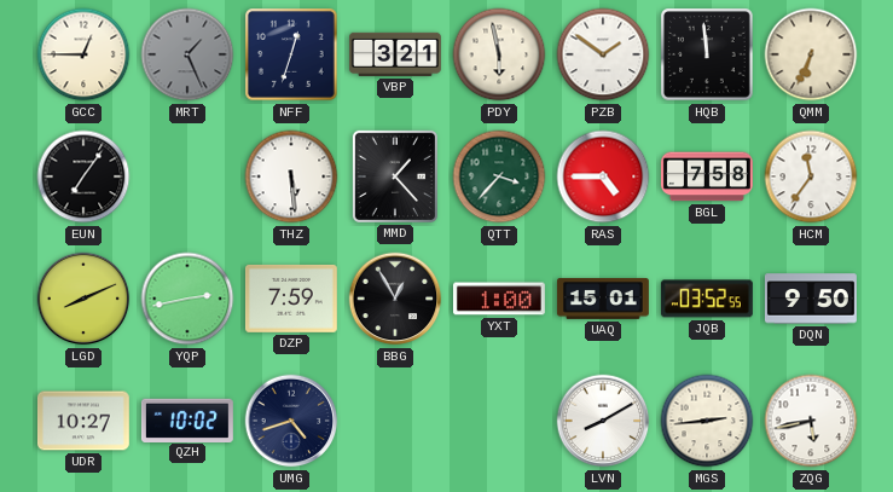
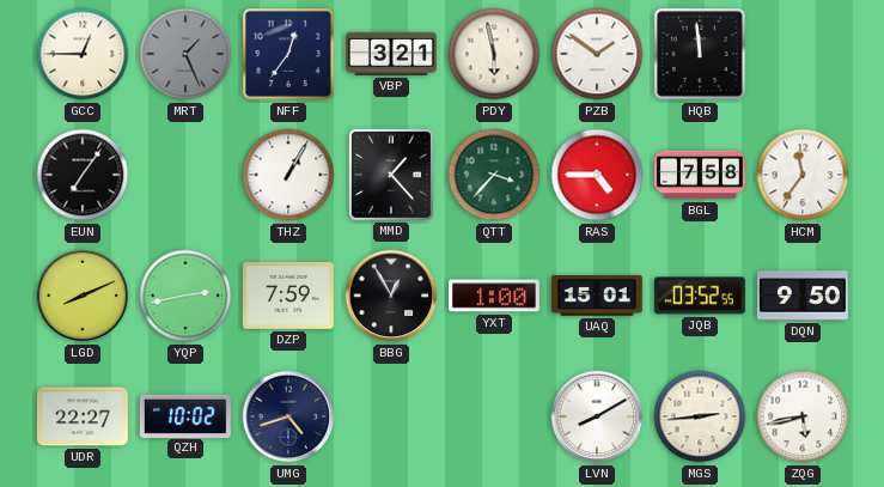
NFF: 12:33 -> 12:36 (289, 55)
QMM: 6:34 -> none (811, 54)
THZ: 5:29 -> 1:05 (288, 175)
UDR: 10:27 -> 22:27 (83, 416)
